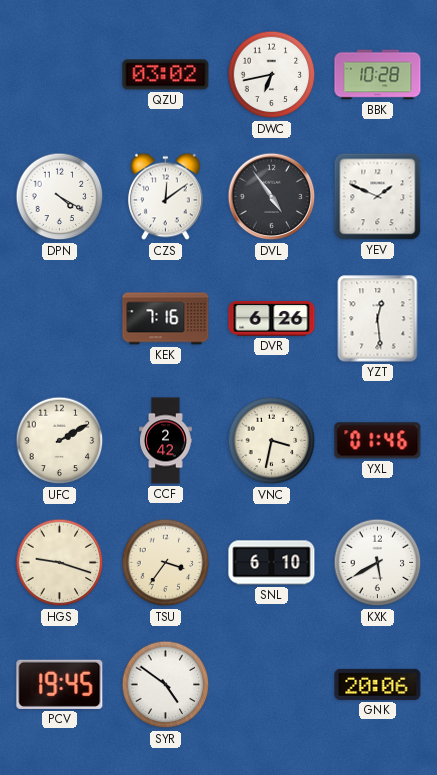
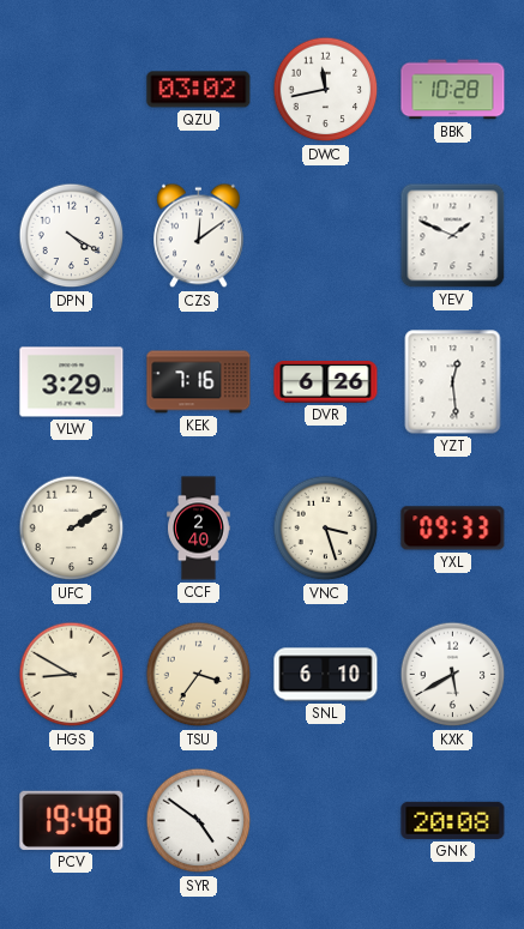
DWC: 6:43 -> 11:43 (326, 90)
DVL: 4:54 -> none (272, 197)
VLW: none -> 3:29 (72, 382)
CCF: 2:42 -> 2:40 (199, 529)
VNC: 3:32 -> 3:27 (326, 529)
YXL: 01:46 -> 09:33 (453, 529)
HGS: 9:18 -> 8:50 (72, 675)
PCV: 19:45 -> 19:48 (72, 820)
GNK: 20:06 -> 20:08 (453, 820)
